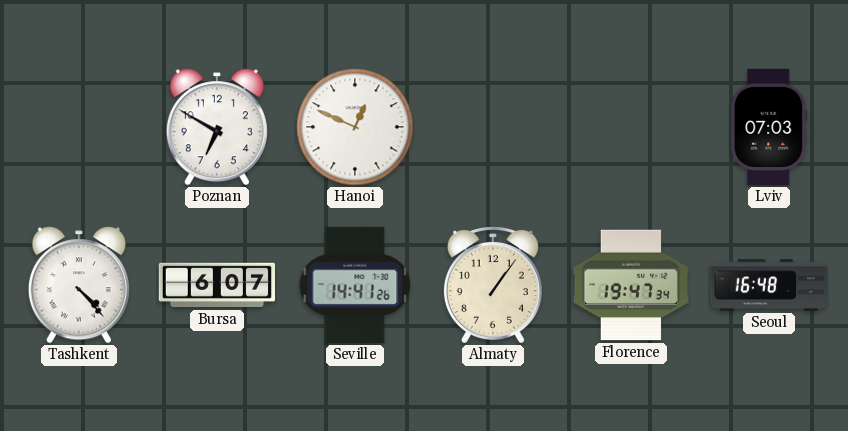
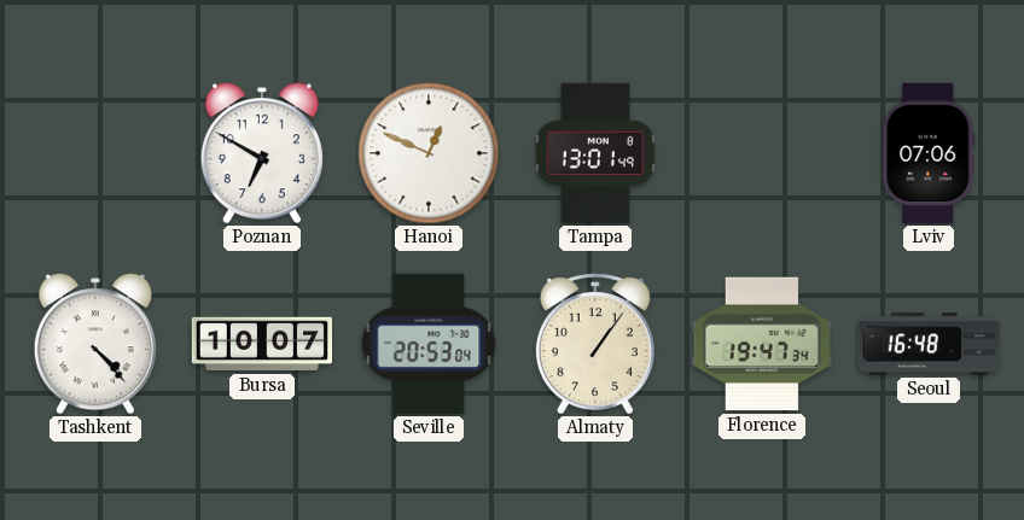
Tampa: none -> 13:01 (595, 153)
Lviv: 07:03 -> 07:06 (929, 153)
Bursa: 6:07 -> 10:07 (261, 344)
Seville: 14:41 -> 20:53 (429, 344)
